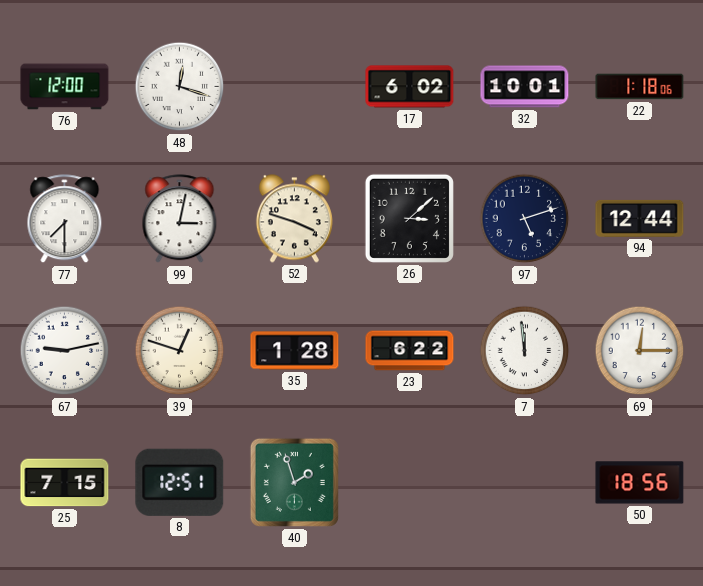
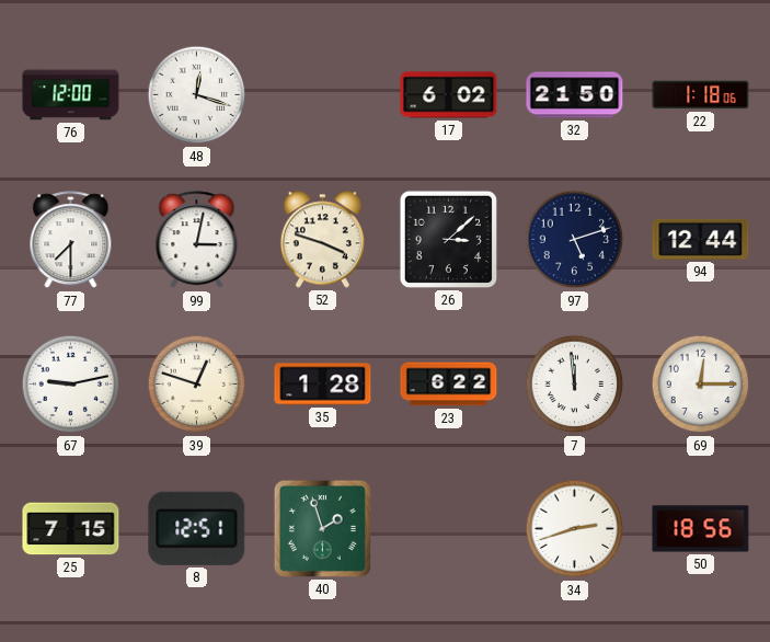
32: 10:01 -> 21:50 (575, 95)
34: none -> 2:42 (575, 529)
